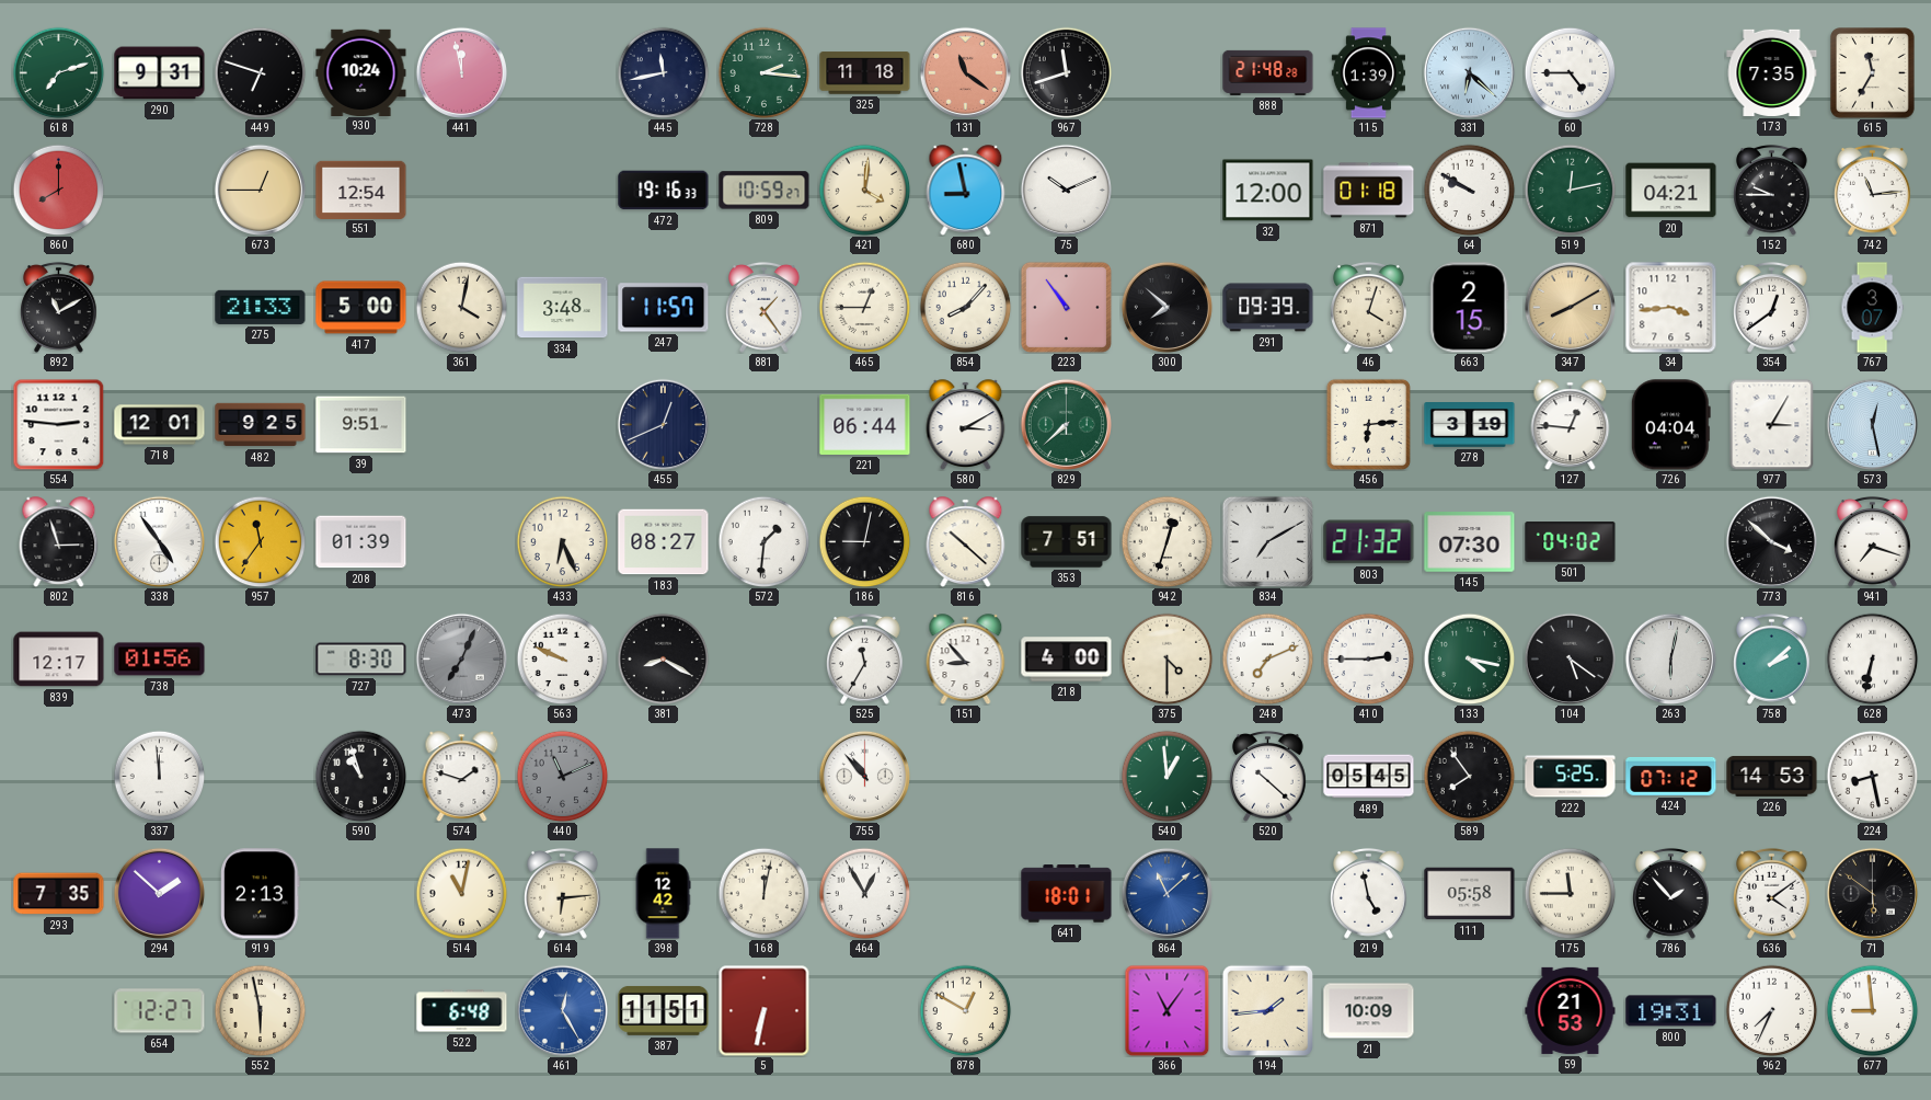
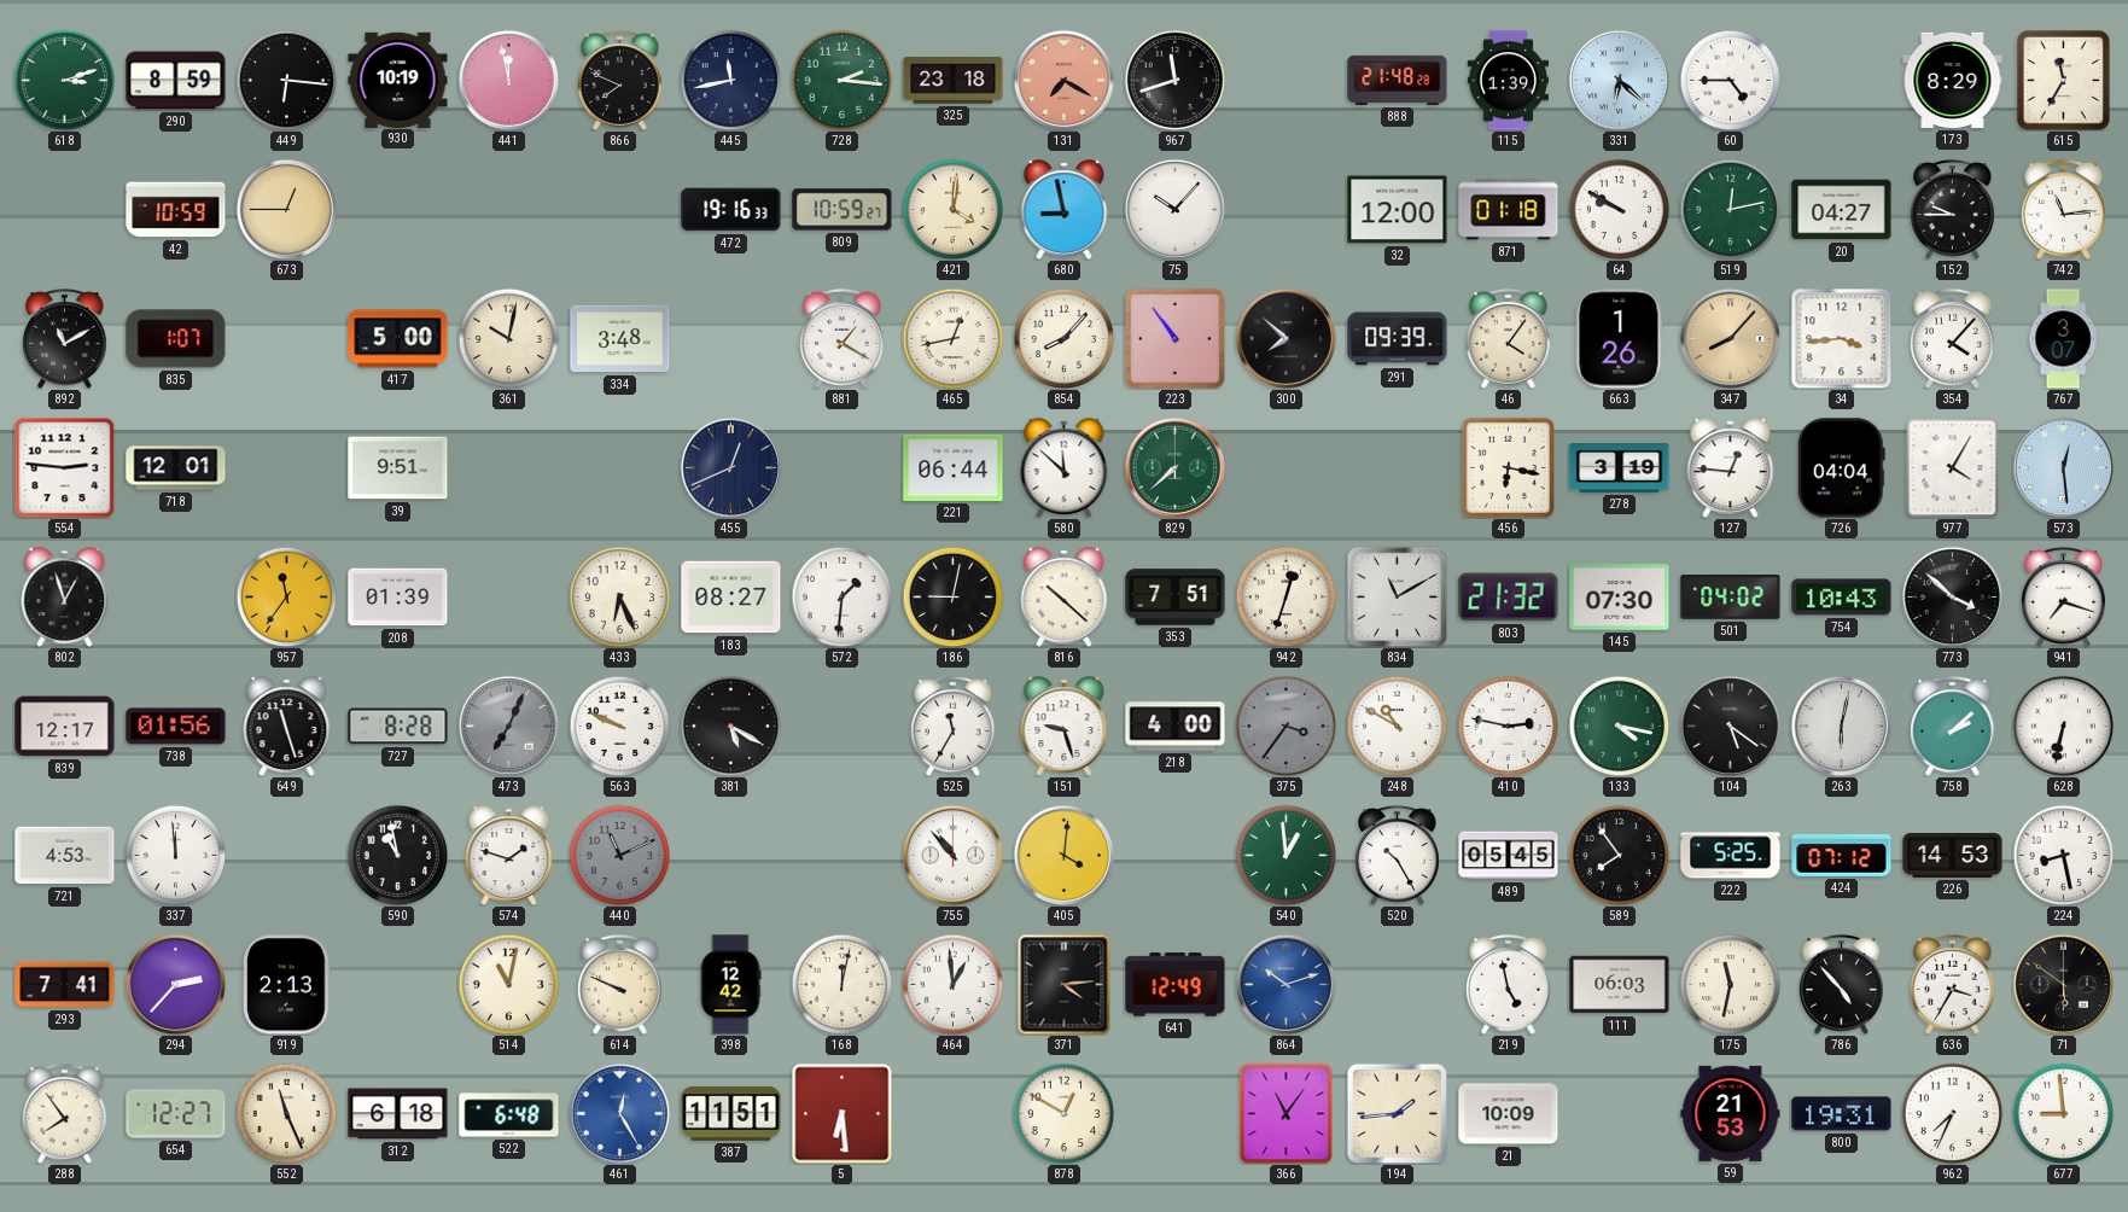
618: 7:12 -> 3:12 (64, 80)
290: 9:31 -> 8:59 (176, 81)
449: 6:48 -> 6:16 (286, 80)
930: 10:24 -> 10:19 (398, 80)
866: none -> 7:49 (620, 80)
325: 11:18 -> 23:18 (954, 81)
131: 11:21 -> 7:20 (1063, 80)
173: 7:35 -> 8:29 (1953, 80)
860: 8:00 -> none (58, 190)
42: none -> 10:59 (176, 210)
551: 12:54 -> none (361, 190)
75: 10:11 -> 10:07 (1174, 209)
20: 04:21 -> 04:27 (1842, 210)
835: none -> 1:07 (176, 339)
275: 21:33 -> none (261, 307)
361: 4:02 -> 10:02 (508, 338)
247: 11:57 -> none (664, 308)
881: 1:24 -> 1:20 (843, 338)
465: 12:45 -> 12:43 (952, 338)
46: 4:03 -> 4:06 (1509, 338)
663: 2:15 -> 1:26 (1620, 339)
347: 8:10 -> 8:07 (1730, 338)
354: 12:39 -> 4:07 (1953, 338)
482: 9:25 -> none (261, 425)
580: 3:10 -> 11:52 (1065, 468)
456: 6:14 -> 6:17 (1508, 467)
977: 3:05 -> 4:05 (1953, 467)
573: 12:28 -> 12:29 (2063, 467)
802: 2:57 -> 12:57 (65, 598)
338: 4:54 -> none (159, 541)
834: 7:10 -> 11:10 (1397, 596)
754: none -> 10:43 (1842, 598)
649: none -> 11:27 (287, 727)
727: 8:30 -> 8:28 (398, 727)
381: 8:20 -> 5:20 (730, 726)
151: 8:53 -> 9:27 (1065, 727)
375: 4:30 -> 3:36 (1285, 726)
375 dial: cream -> grey (1285, 726)
248: 7:11 -> 10:50 (1397, 726)
410: 2:45 -> 2:47 (1508, 726)
721: none -> 4:53 (65, 856)
590: 10:57 -> 10:58 (397, 855)
405: none -> 4:01 (1063, 855)
520: 10:22 -> 10:25 (1398, 855)
293: 7:35 -> 7:41 (65, 985)
294: 1:52 -> 2:37 (175, 984)
614: 6:14 -> 9:49 (620, 984)
464: 12:55 -> 12:59 (952, 984)
371: none -> 4:14 (1065, 984)
641: 18:01 -> 12:49 (1176, 985)
864: 11:08 -> 10:12 (1285, 984)
111: 05:58 -> 06:03 (1620, 985)
175: 11:45 -> 11:32 (1730, 984)
786: 1:53 -> 4:53 (1842, 984)
636: 4:09 -> 3:35 (1953, 984)
288: none -> 7:54 (65, 1113)
552: 5:58 -> 11:26 (286, 1113)
312: none -> 6:18 (398, 1114)
5: 6:32 -> 6:29 (841, 1113)
